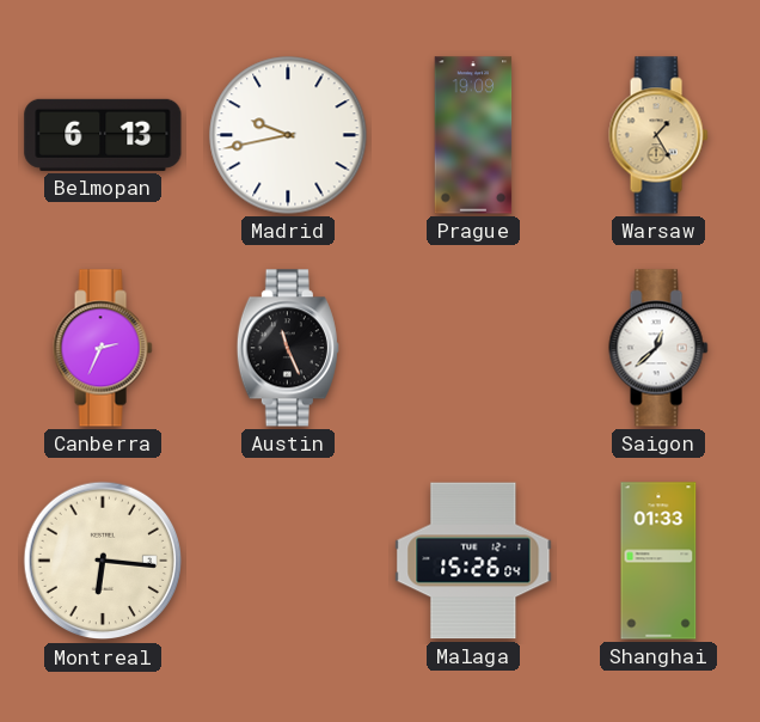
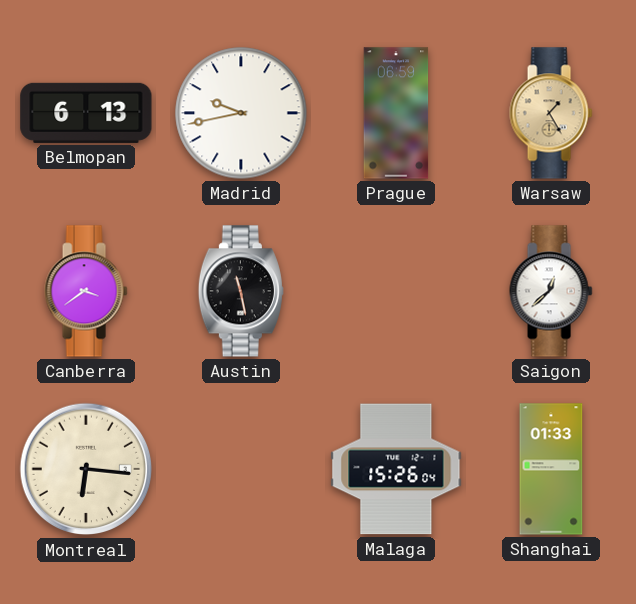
Prague: 19:09 -> 06:59 (396, 113)
Canberra: 2:34 -> 3:39 (86, 291)
Austin: 11:26 -> 11:28 (241, 291)
